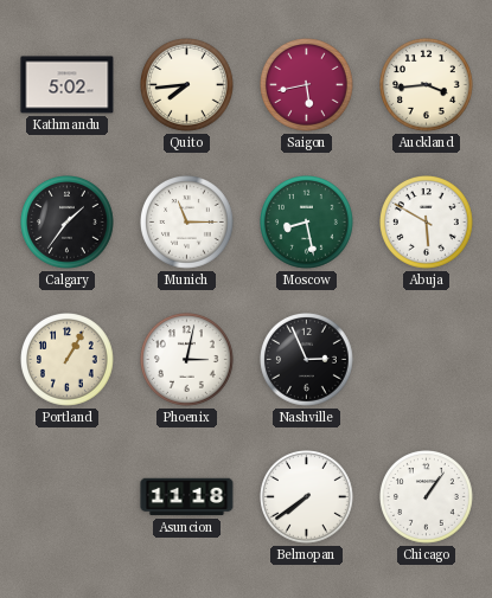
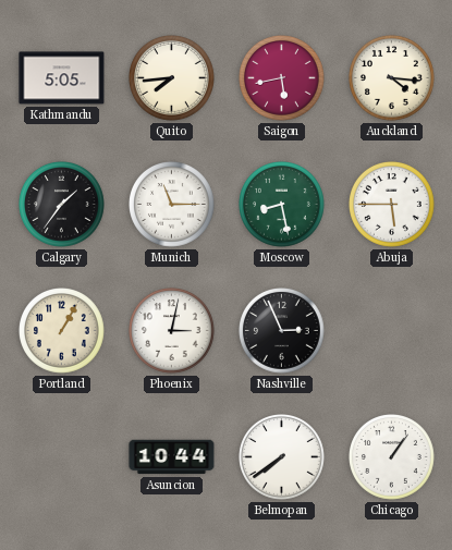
Kathmandu: 5:02 -> 5:05 (62, 78)
Auckland: 3:44 -> 4:16 (392, 78)
Abuja: 5:50 -> 5:45 (392, 205)
Asuncion: 11:18 -> 10:44 (172, 457)
